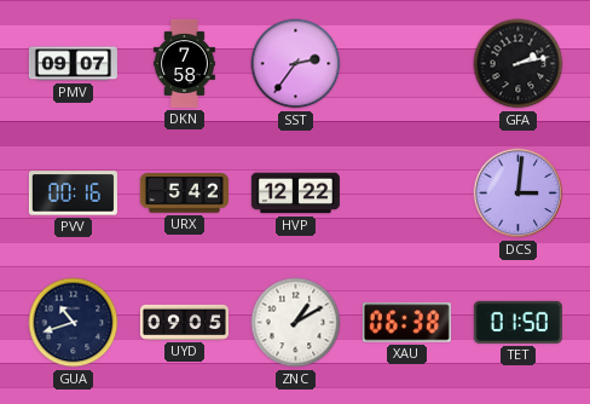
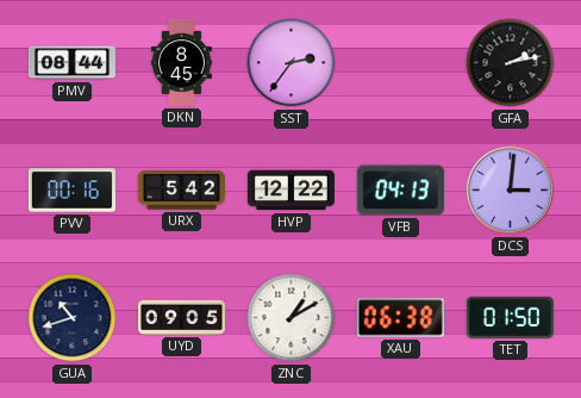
PMV: 09:07 -> 08:44 (71, 63)
DKN: 7:58 -> 8:45 (181, 62)
VFB: none -> 04:13 (400, 191)
